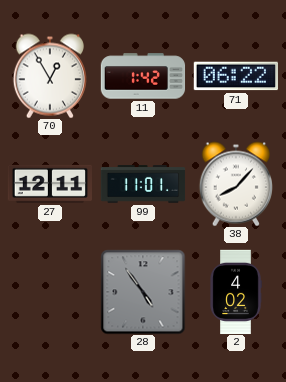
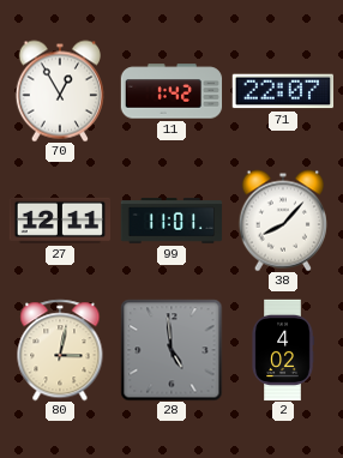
71: 06:22 -> 22:07 (282, 91)
80: none -> 3:02 (60, 350)
28: 4:54 -> 4:59 (171, 350)
